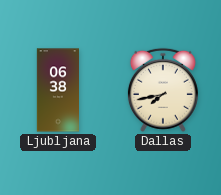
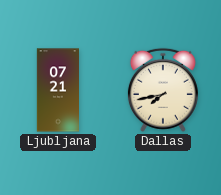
Ljubljana: 06:38 -> 07:21 (57, 90)
